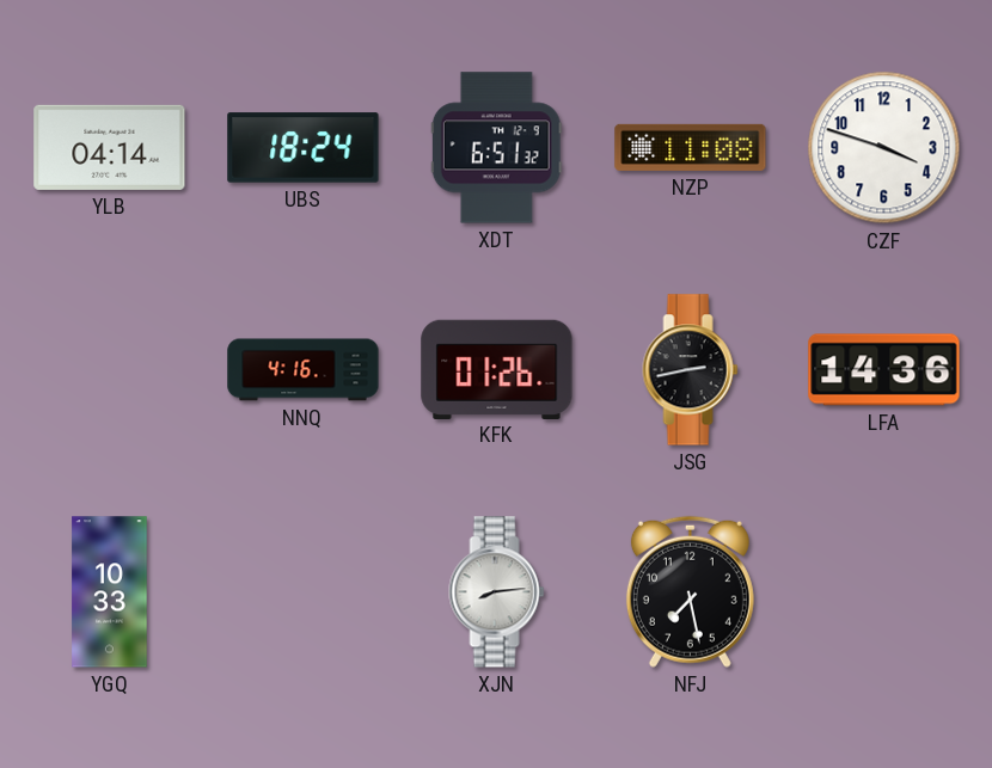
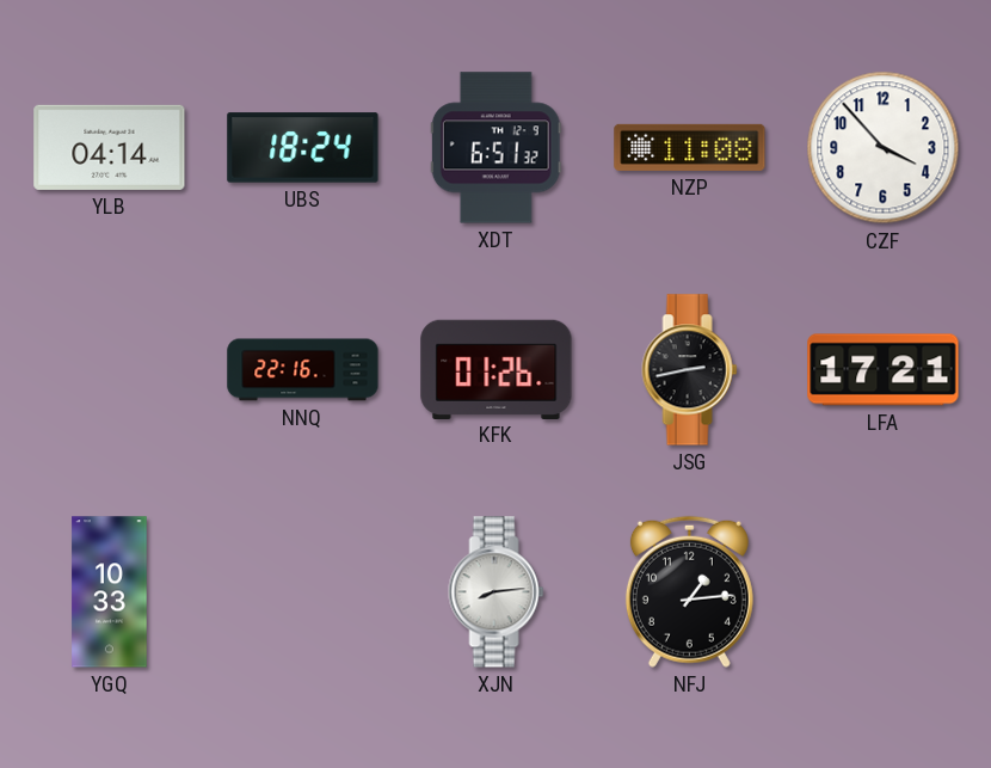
CZF: 3:48 -> 3:53 (884, 148)
NNQ: 4:16 -> 22:16 (303, 370)
LFA: 14:36 -> 17:21 (884, 370)
NFJ: 7:28 -> 1:14 (689, 591)
